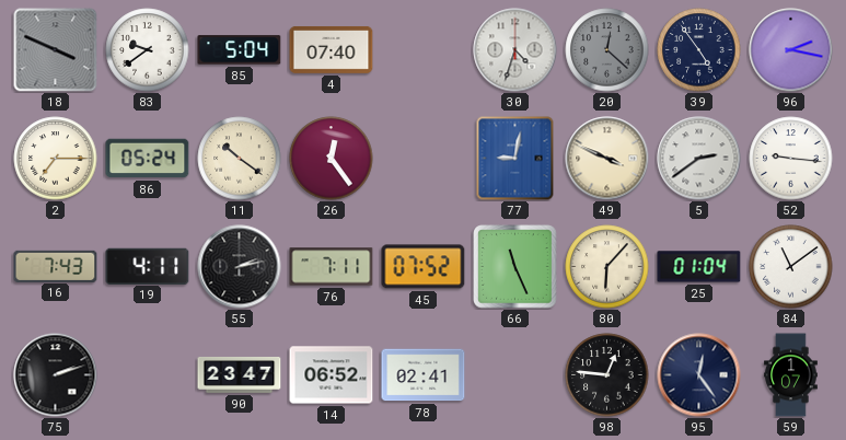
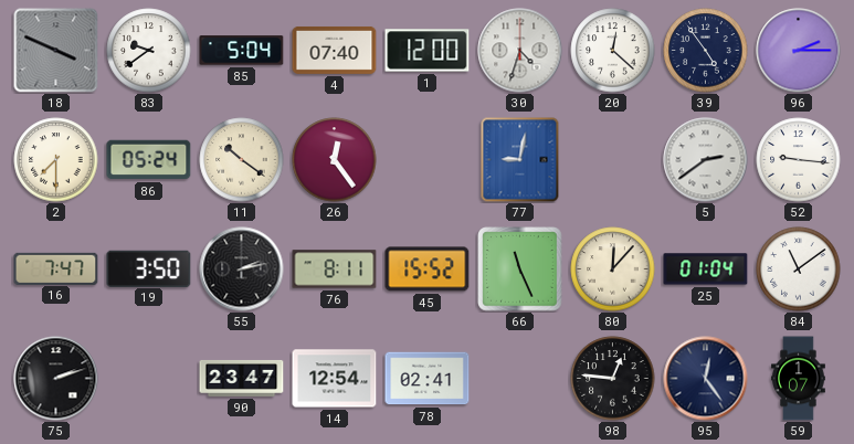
1: none -> 12:00 (428, 51)
20 dial: grey -> white (613, 51)
96: 2:17 -> 2:15 (799, 51)
2: 7:15 -> 7:30 (56, 160)
49: 3:49 -> none (607, 159)
16: 7:43 -> 7:47 (56, 268)
19: 4:11 -> 3:50 (149, 268)
76: 7:11 -> 8:11 (335, 269)
45: 07:52 -> 15:52 (428, 269)
80: 6:07 -> 12:07 (613, 269)
14: 06:52 -> 12:54 (335, 379)
